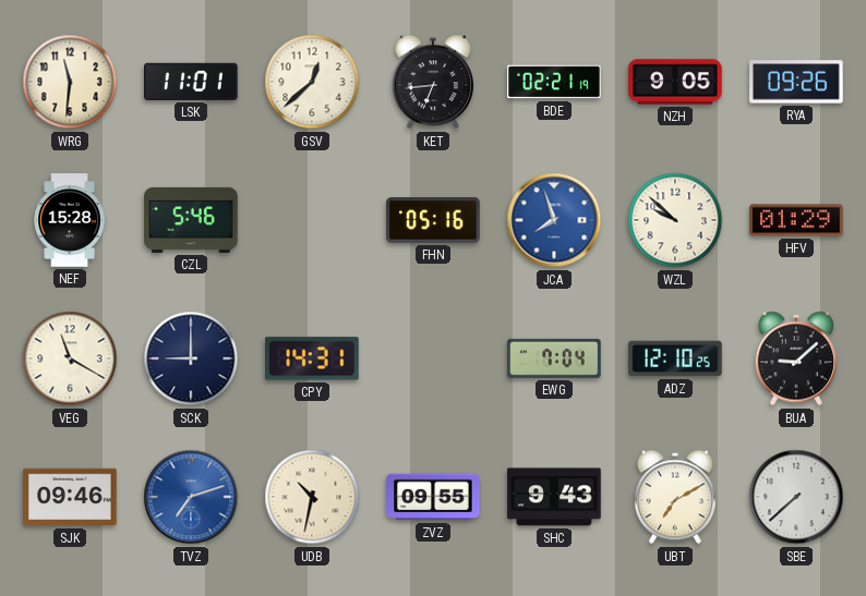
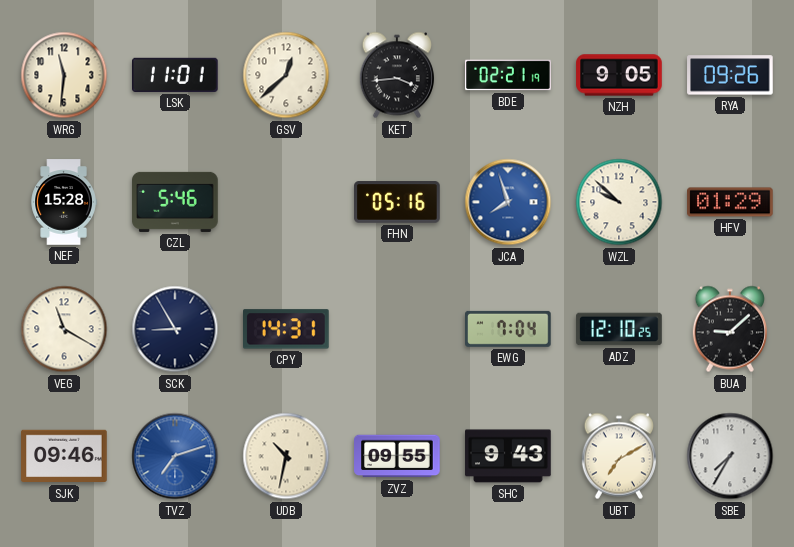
KET: 6:44 -> 3:44 (397, 75)
SCK: 9:00 -> 8:55 (175, 329)
SBE: 7:38 -> 7:35 (730, 456)
